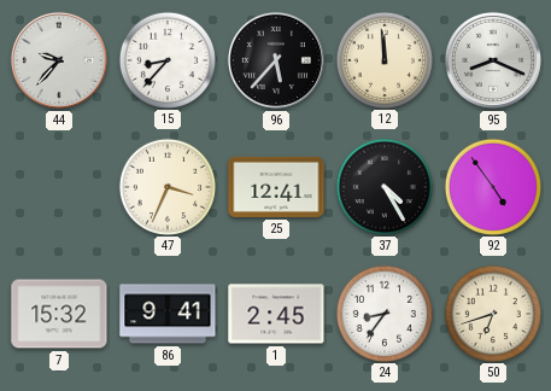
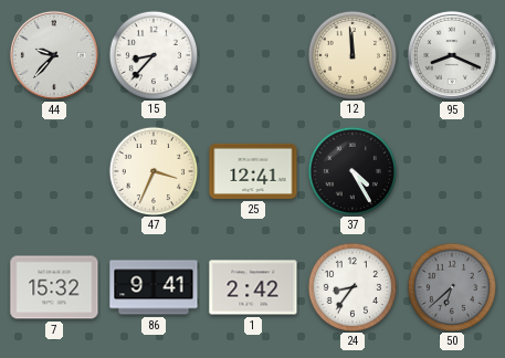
96: 5:37 -> none (276, 60)
92: 4:54 -> none (492, 186)
1: 2:45 -> 2:42 (253, 287)
50: 6:42 -> 6:38 (451, 286)
50 dial: cream -> grey (451, 286)
